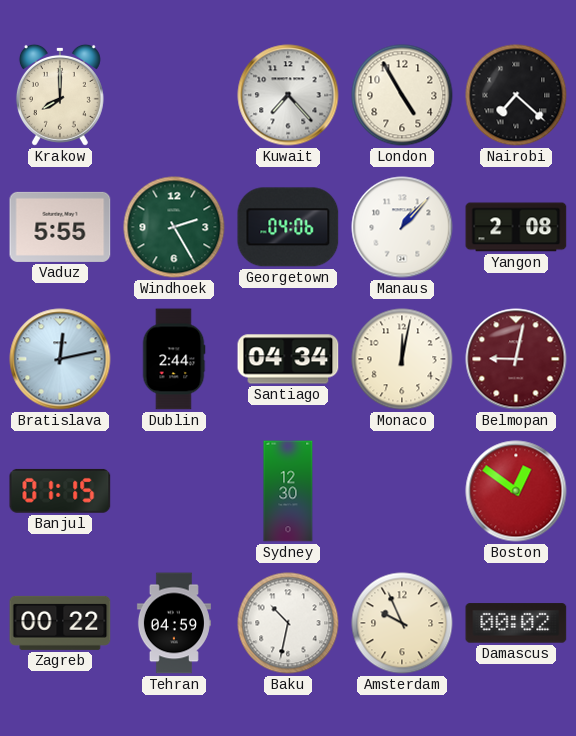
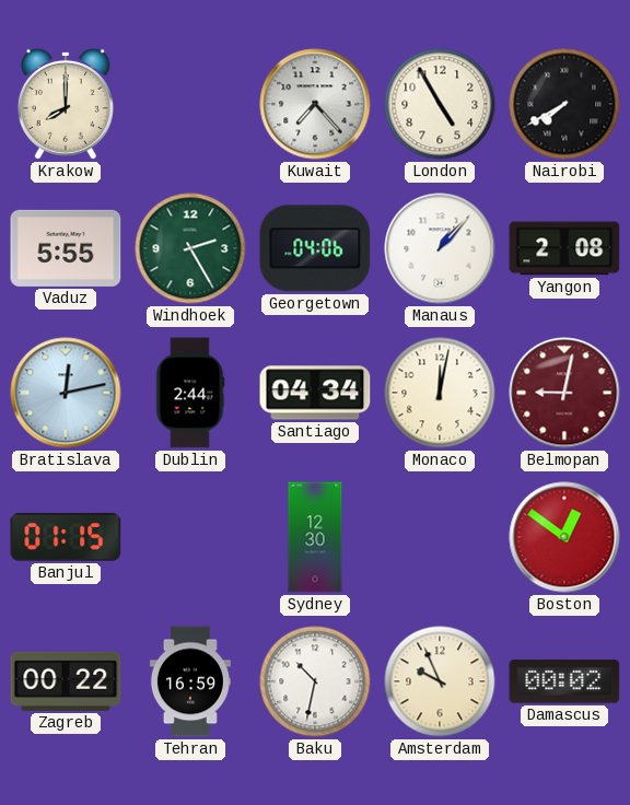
Nairobi: 7:22 -> 7:40 (564, 104)
Tehran: 04:59 -> 16:59 (190, 681)
